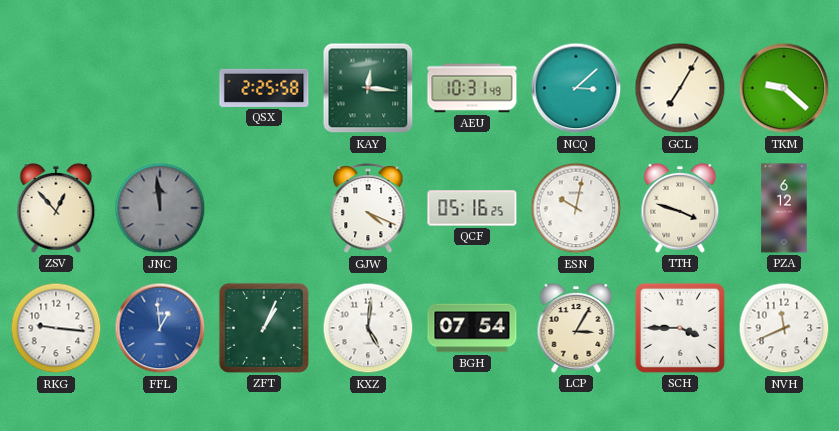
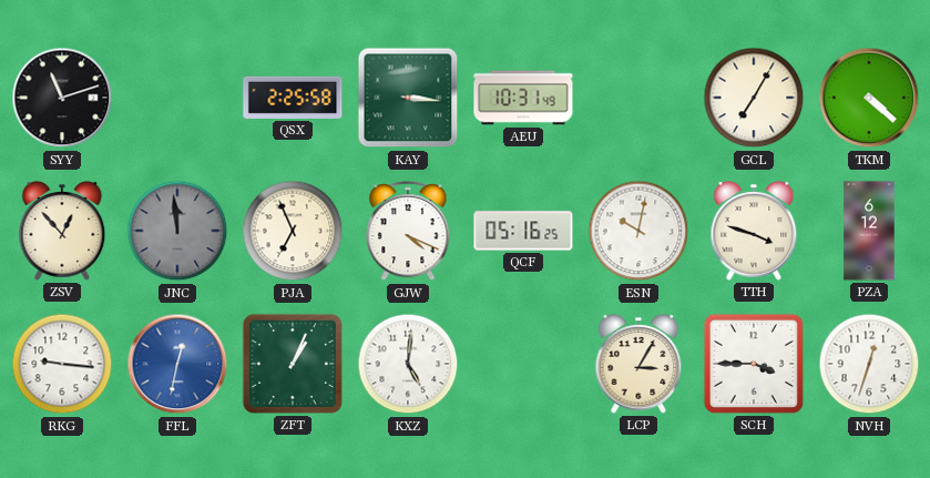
SYY: none -> 11:12 (62, 98)
KAY: 12:16 -> 3:16 (408, 98)
NCQ: 3:08 -> none (576, 88)
TKM: 9:22 -> 4:22 (869, 98)
PJA: none -> 6:56 (293, 231)
FFL: 12:59 -> 12:32 (177, 364)
BGH: 07:54 -> none (472, 328)
NVH: 11:41 -> 12:33 (869, 364)
